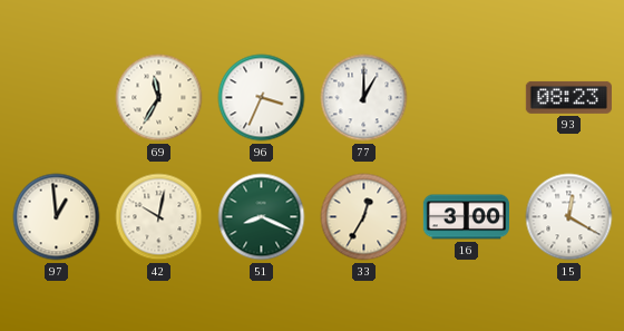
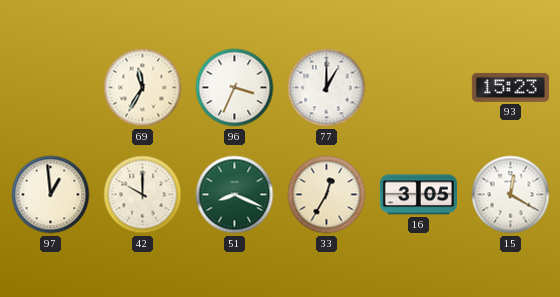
93: 08:23 -> 15:23 (510, 87)
42: 10:02 -> 10:00 (143, 195)
16: 3:00 -> 3:05 (418, 195)
